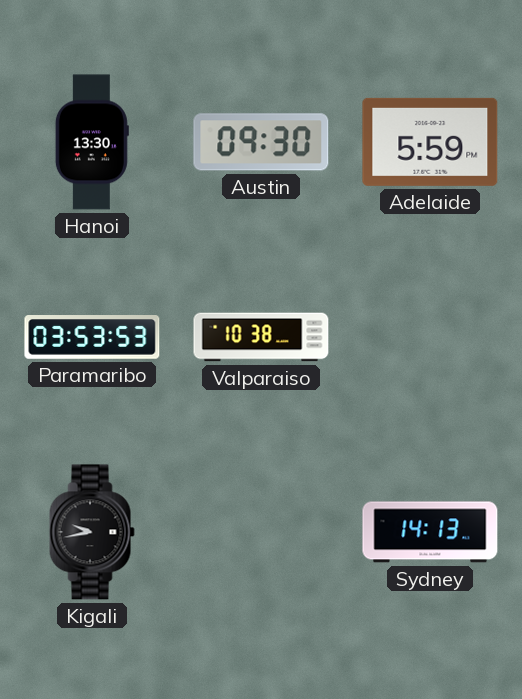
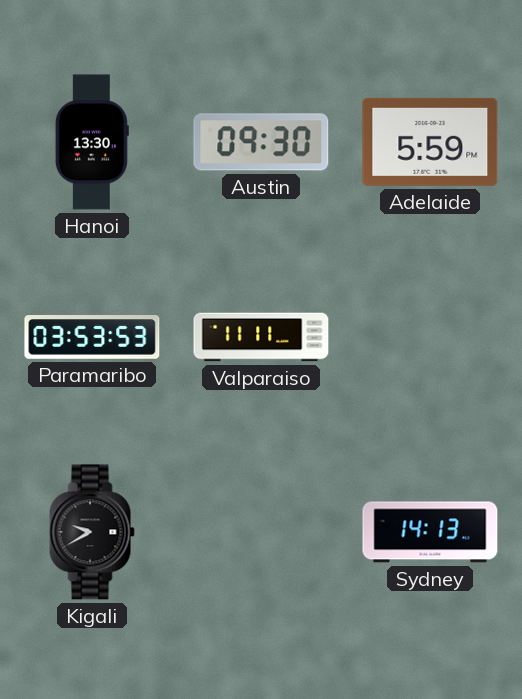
Valparaiso: 10:38 -> 11:11 (261, 337)
Kigali: 9:43 -> 9:40 (92, 532)
